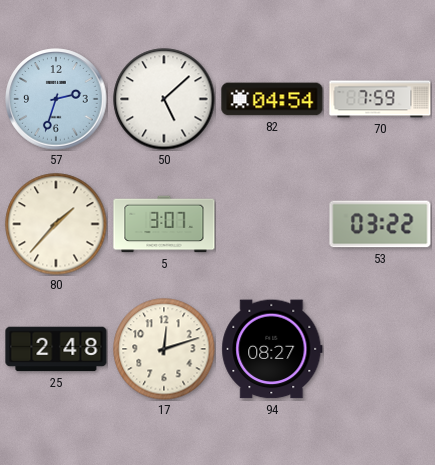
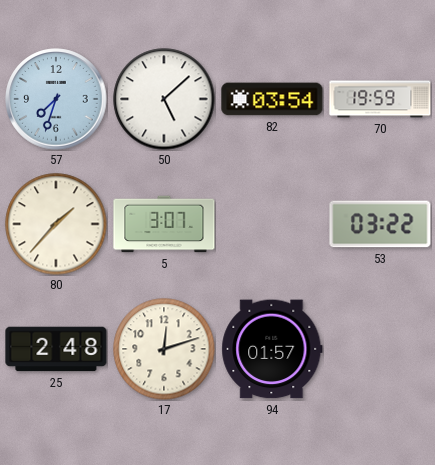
57: 2:33 -> 7:33 (56, 99)
82: 04:54 -> 03:54 (272, 99)
70: 7:59 -> 19:59 (380, 99)
94: 08:27 -> 01:57 (272, 349)
